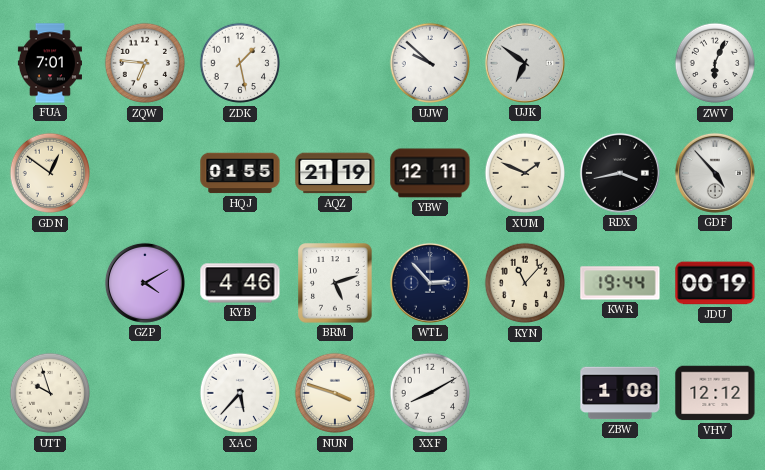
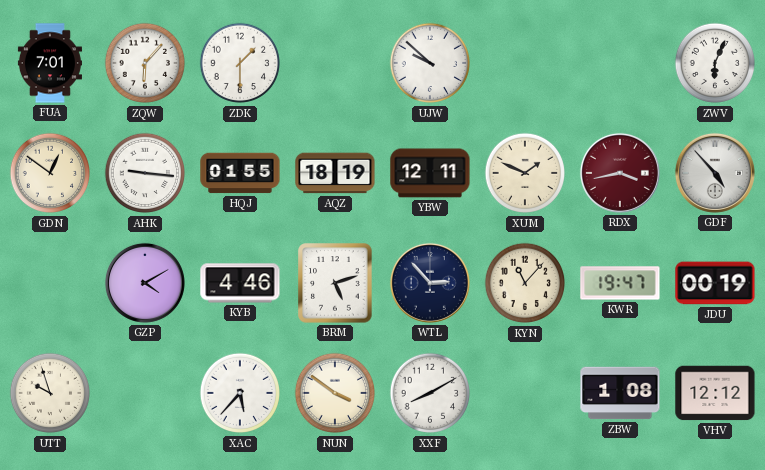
ZQW: 6:46 -> 6:07 (145, 63)
ZDK: 1:28 -> 1:30 (240, 63)
UJK: 6:51 -> none (525, 63)
AHK: none -> 9:16 (145, 173)
AQZ: 21:19 -> 18:19 (335, 173)
RDX dial: black -> burgundy (620, 173)
KWR: 19:44 -> 19:47 (620, 283)
NUN: 3:48 -> 3:51 (335, 393)
